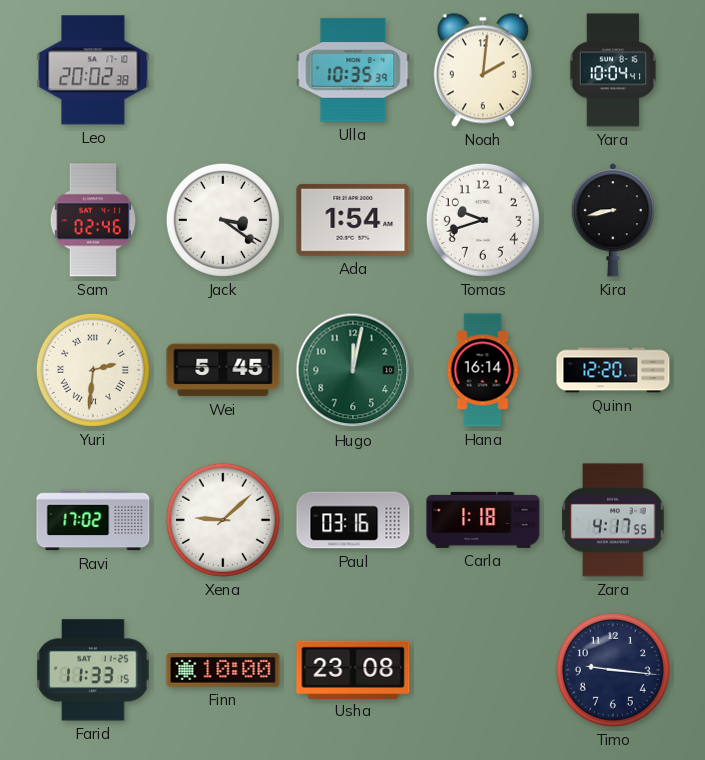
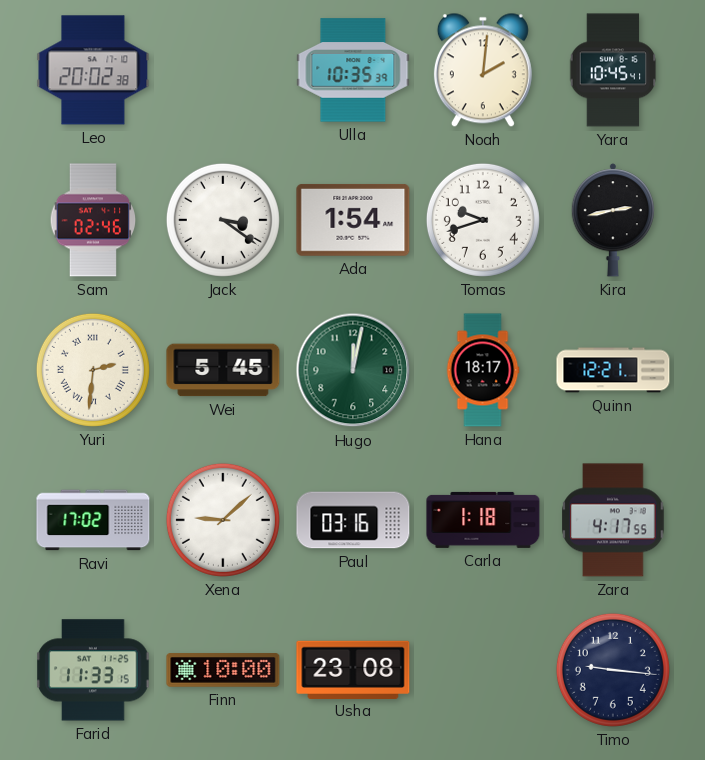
Yara: 10:04 -> 10:45 (613, 70)
Kira: 8:43 -> 2:43 (612, 220)
Hana: 16:14 -> 18:17 (483, 370)
Quinn: 12:20 -> 12:21 (613, 370)
